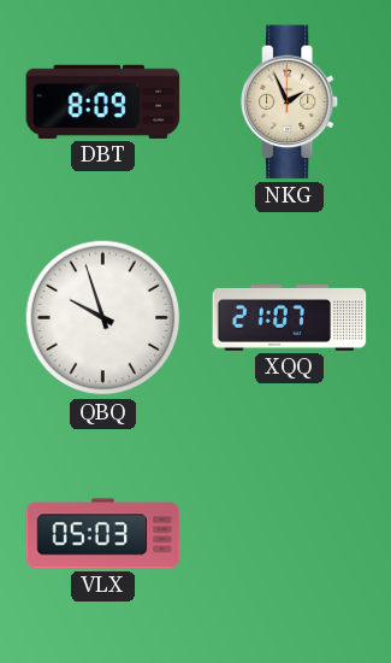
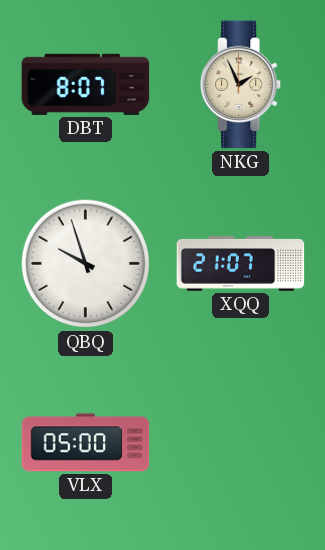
DBT: 8:09 -> 8:07 (86, 84)
VLX: 05:03 -> 05:00 (86, 443)
